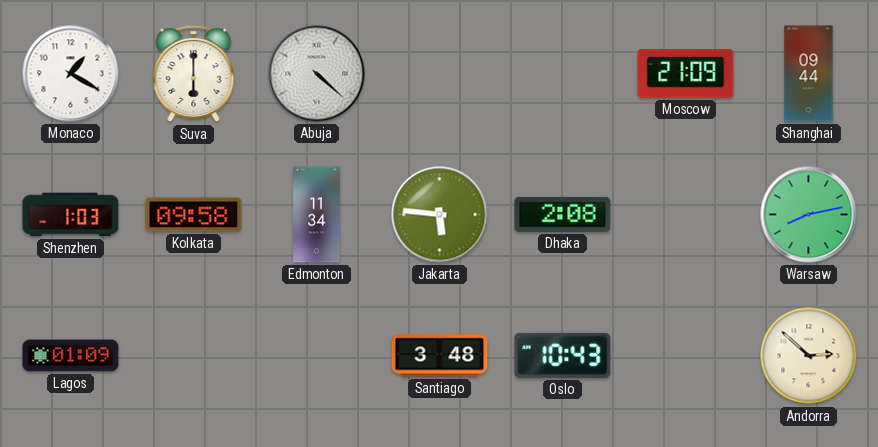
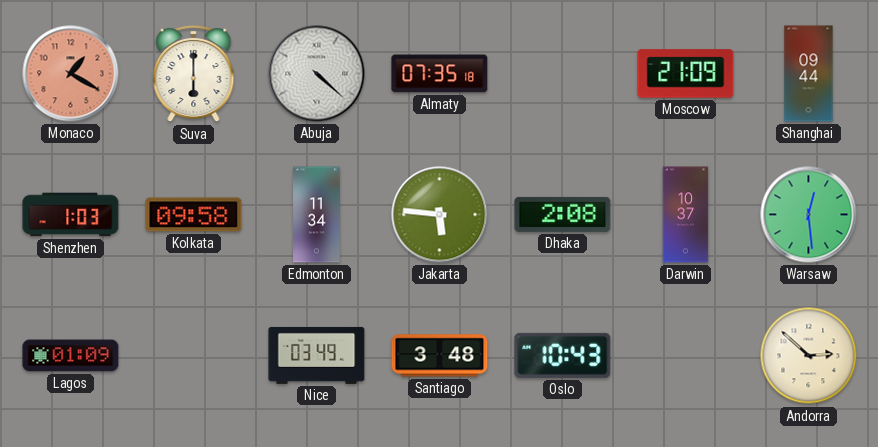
Monaco dial: white -> salmon (71, 74)
Almaty: none -> 07:35 (440, 74)
Darwin: none -> 10:37 (686, 215)
Warsaw: 8:13 -> 12:29 (809, 215)
Nice: none -> 03:49 (317, 355)
